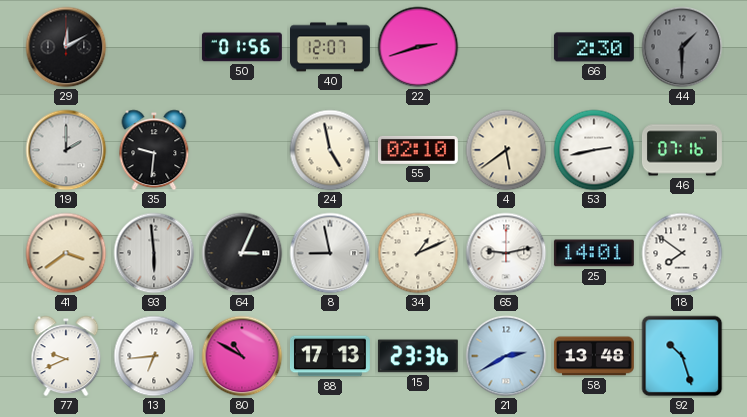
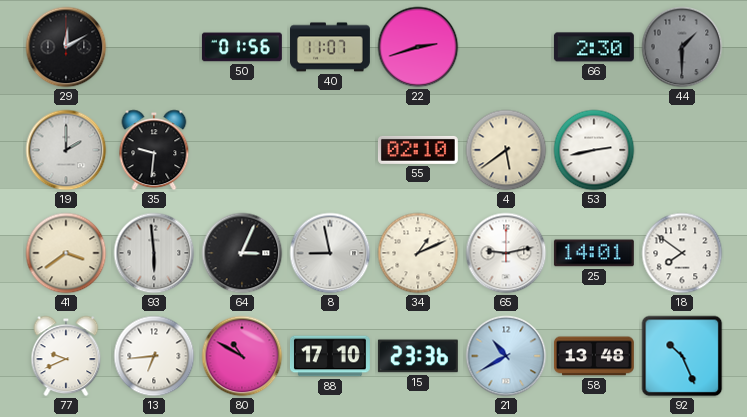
40: 12:07 -> 11:07 (331, 47)
24: 4:58 -> none (330, 150)
46: 07:16 -> none (683, 150)
88: 17:13 -> 17:10 (330, 356)
21: 2:40 -> 10:40 (506, 356)
92: 10:27 -> 10:26 (682, 356)
